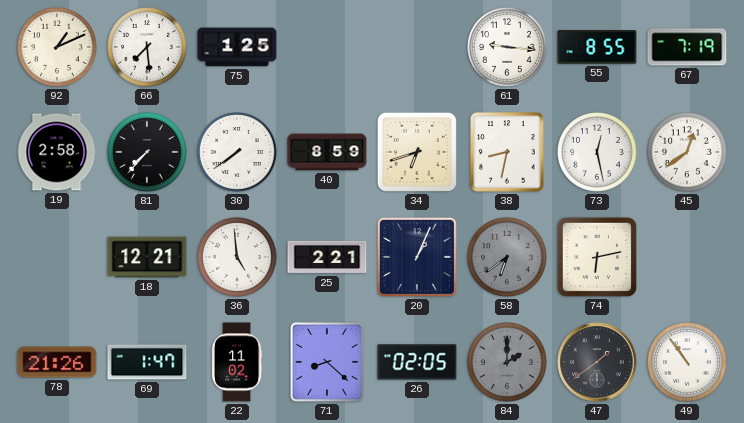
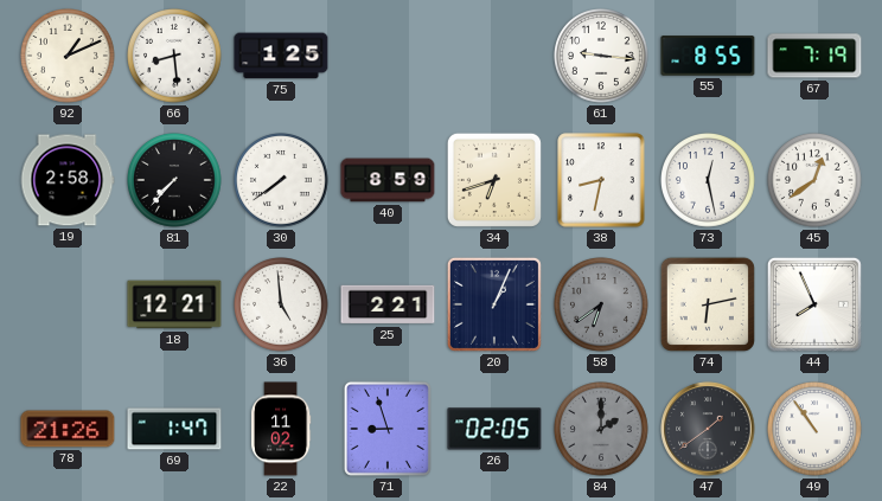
66: 7:29 -> 8:29 (175, 57)
44: none -> 7:56 (814, 304)
71: 8:22 -> 8:57 (388, 429)
